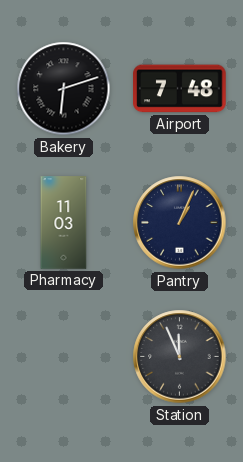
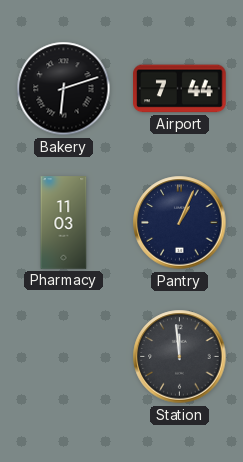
Airport: 7:48 -> 7:44 (180, 89)
Station: 11:56 -> 11:59 (180, 357)
